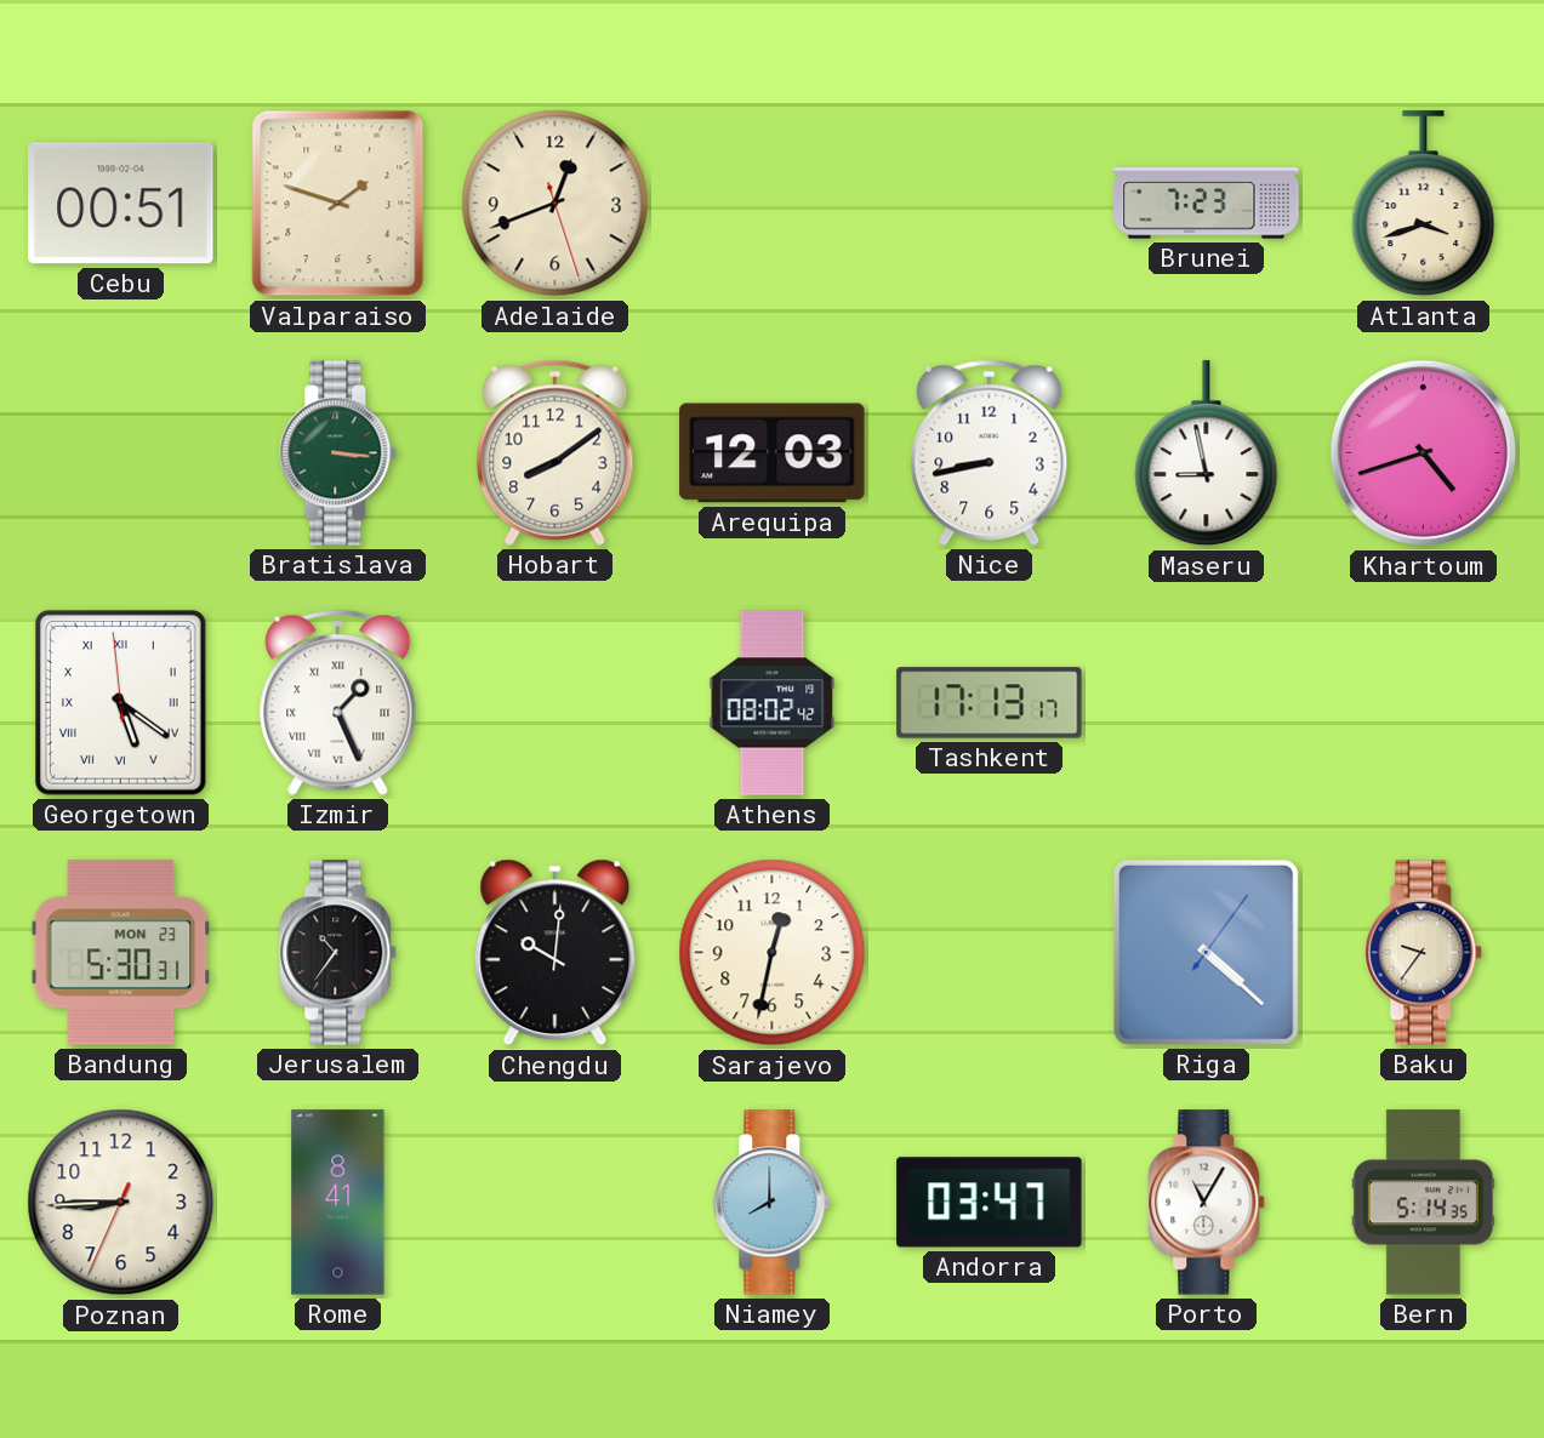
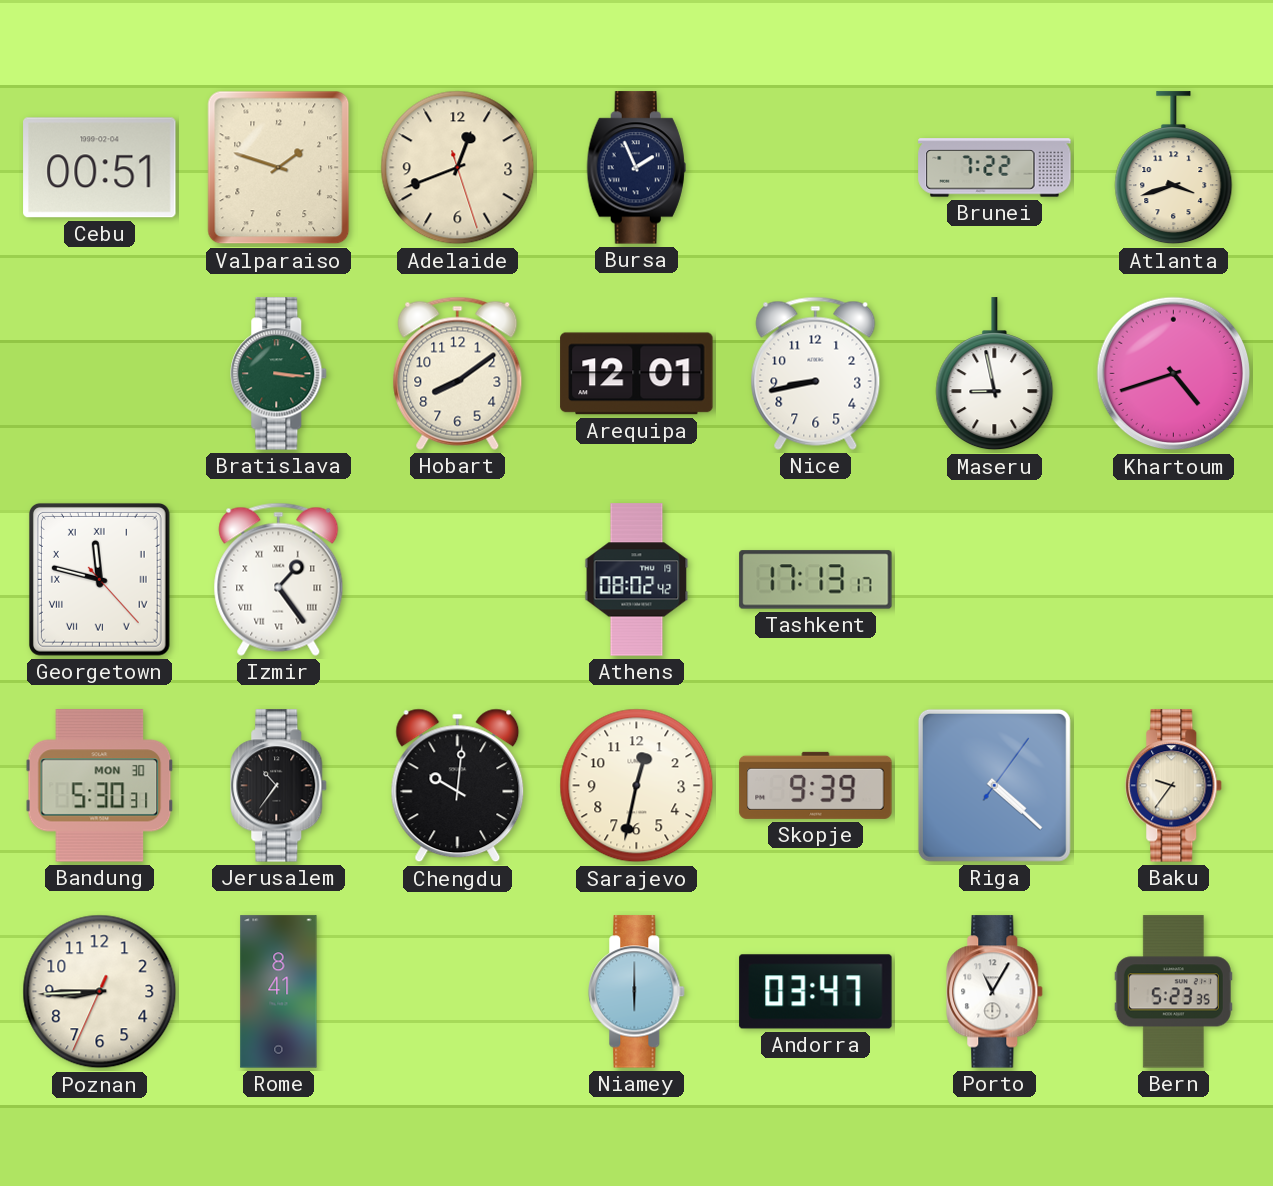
Bursa: none -> 1:56 (636, 168)
Brunei: 7:23 -> 7:22 (995, 168)
Arequipa: 12:03 -> 12:01 (637, 374)
Georgetown: 5:20 -> 11:47 (99, 579)
Izmir: 1:26 -> 1:24 (279, 579)
Bandung date: MON 23 -> MON 30 (100, 786)
Skopje: none -> 9:39 (816, 785)
Niamey: 8:00 -> 6:00 (637, 992)
Bern: 5:14 -> 5:23 (1173, 992)
